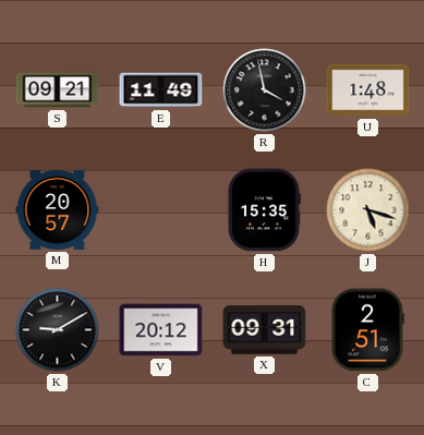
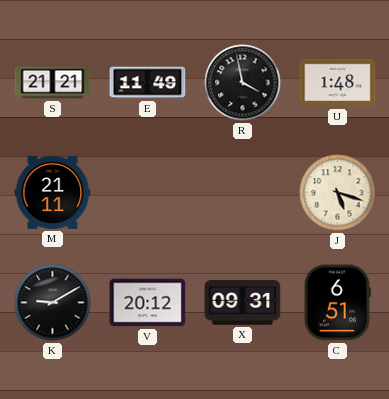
S: 09:21 -> 21:21 (53, 83)
M: 20:57 -> 21:11 (53, 192)
H: 15:35 -> none (264, 210)
C: 2:51 -> 6:51 (337, 303)
